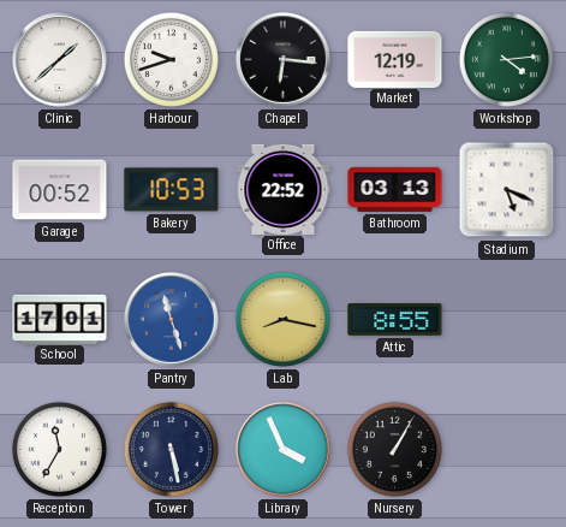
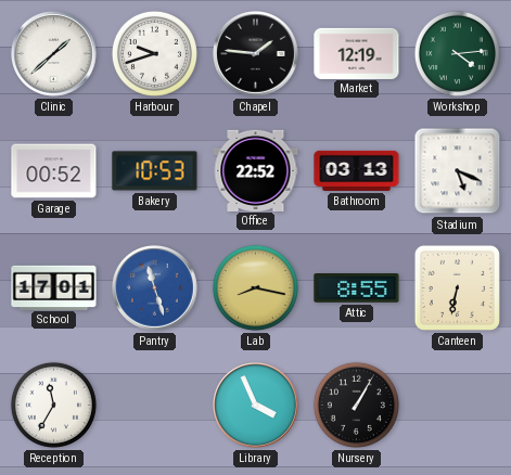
Chapel: 6:16 -> 1:46 (256, 54)
Canteen: none -> 6:32 (457, 287)
Tower: 5:28 -> none (171, 449)
